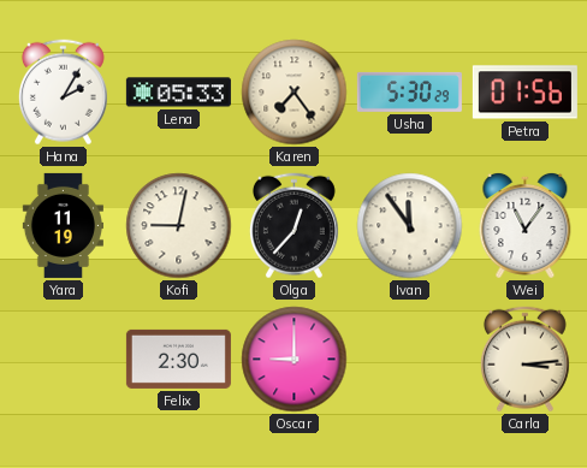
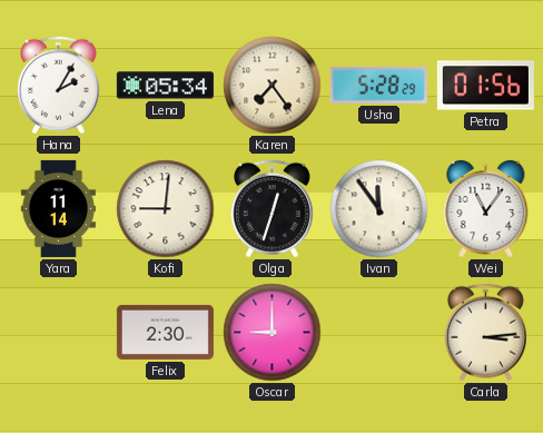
Lena: 05:33 -> 05:34 (165, 86)
Usha: 5:30 -> 5:28 (378, 85)
Yara: 11:19 -> 11:14 (58, 208)
Kofi: 9:02 -> 9:01 (166, 209)
Olga: 12:37 -> 12:33 (271, 209)
